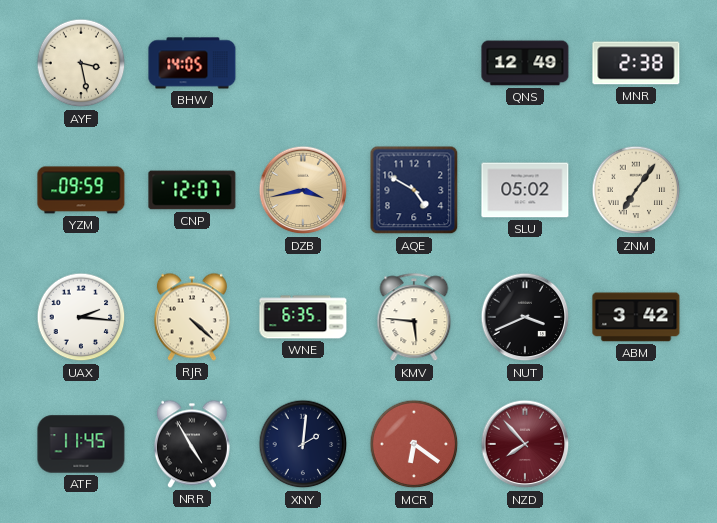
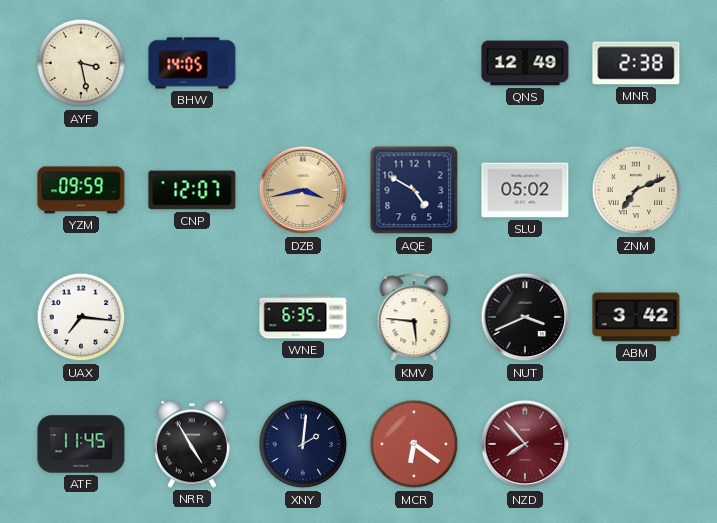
ZNM: 7:06 -> 7:11 (636, 190)
UAX: 2:16 -> 7:16 (81, 317)
RJR: 4:22 -> none (192, 317)
